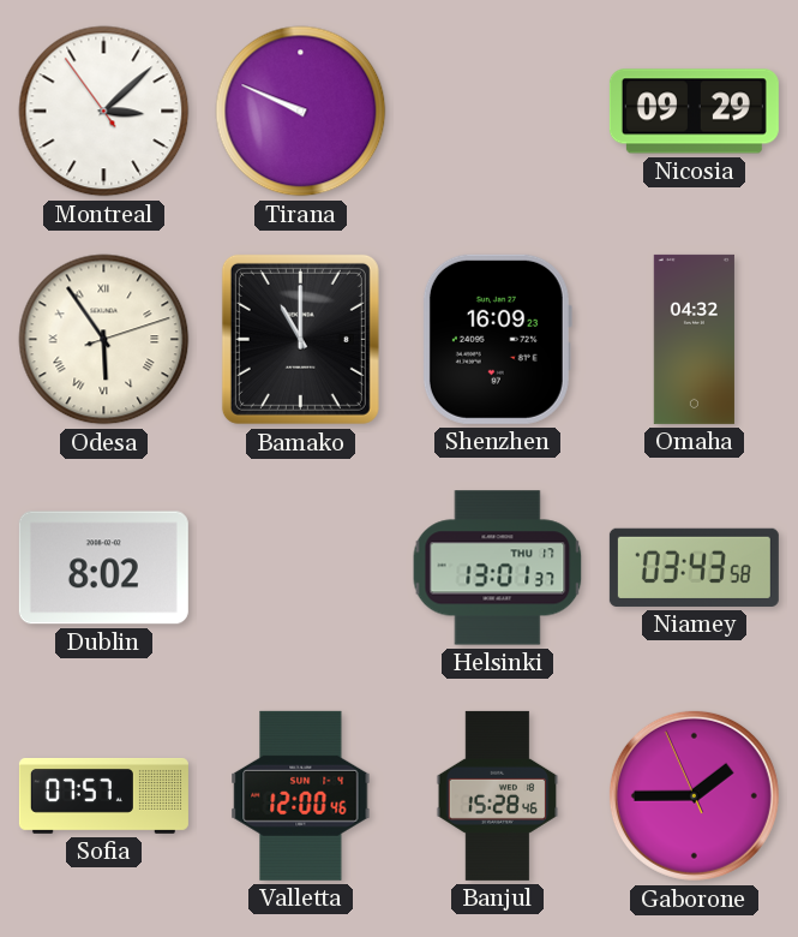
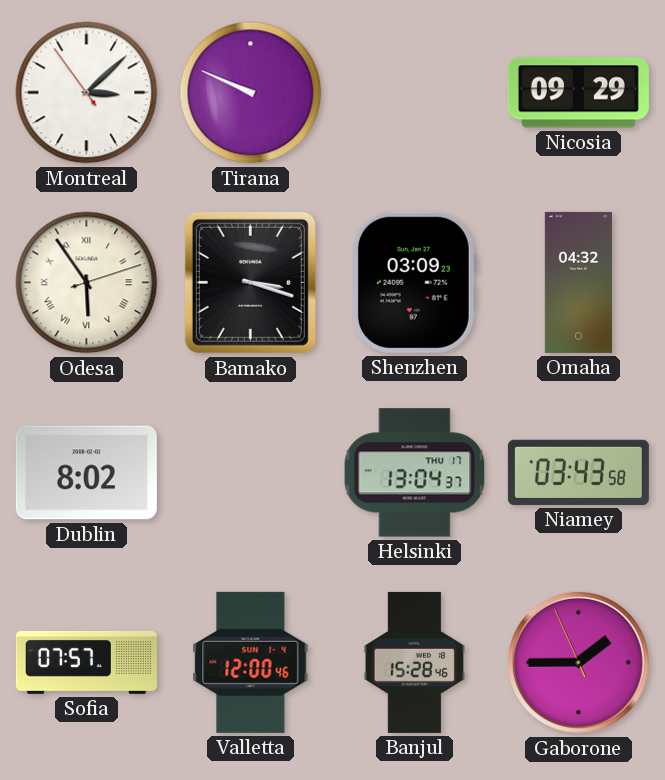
Bamako: 11:00 -> 3:18 (250, 282)
Shenzhen: 16:09 -> 03:09 (414, 282)
Helsinki: 13:01 -> 13:04 (415, 473)
